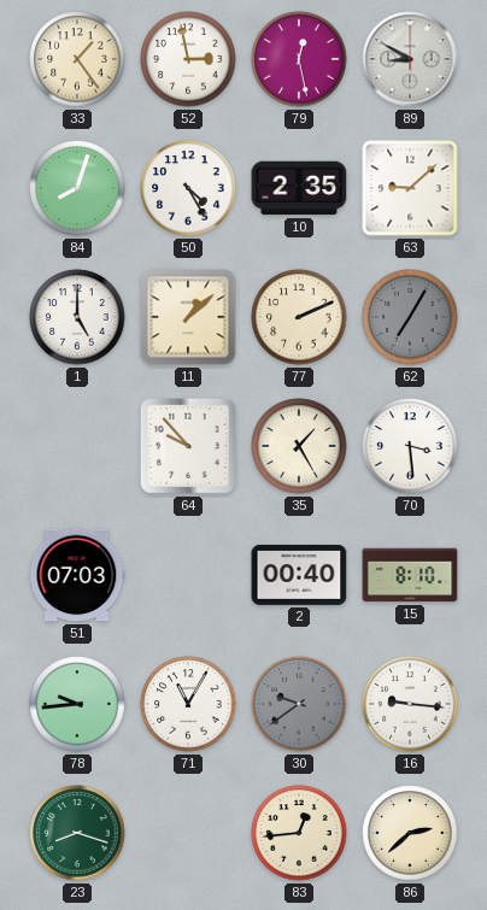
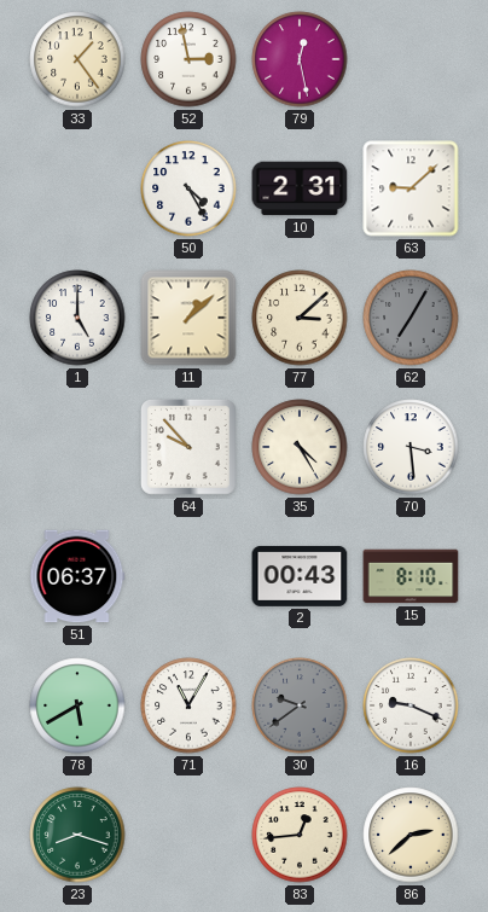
89: 8:50 -> none (410, 59)
84: 8:03 -> none (77, 188)
10: 2:35 -> 2:31 (300, 188)
77: 2:11 -> 3:08 (300, 318)
35: 1:25 -> 4:25 (300, 447)
51: 07:03 -> 06:37 (77, 576)
2: 00:40 -> 00:43 (300, 576)
78: 9:44 -> 5:40 (77, 705)
16: 9:16 -> 9:19 (411, 705)
